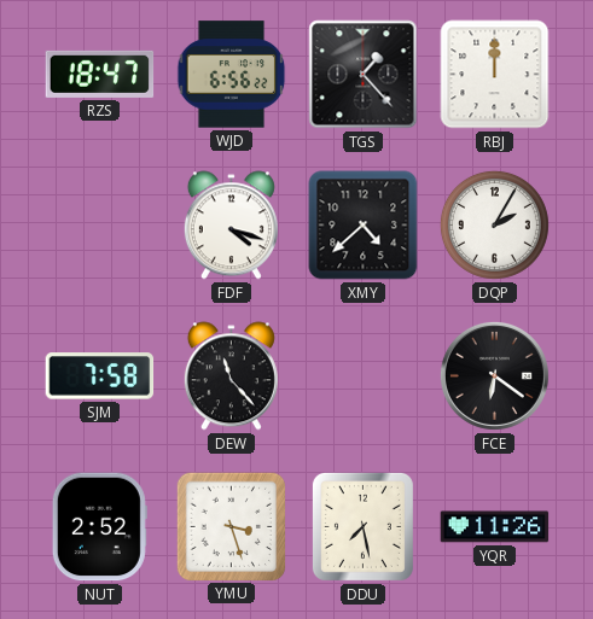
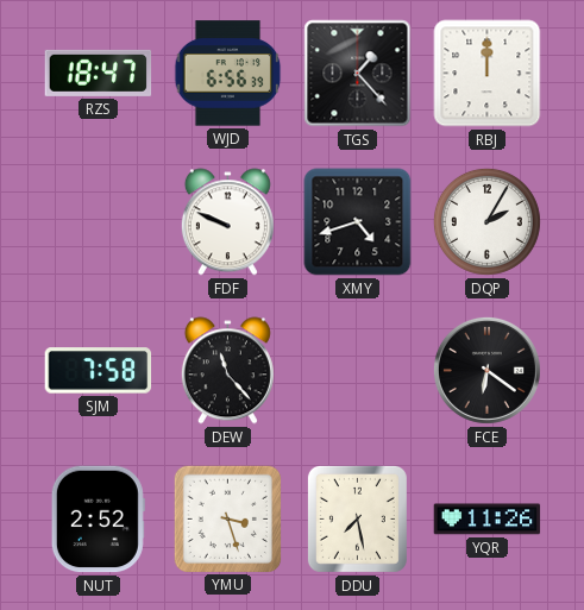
WJD: 6:56:22 -> 6:56:39 (228, 74)
FDF: 4:18 -> 9:49 (227, 222)
XMY: 4:38 -> 4:42 (358, 222)
